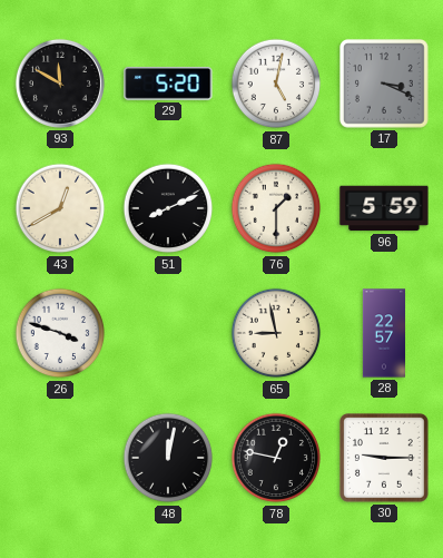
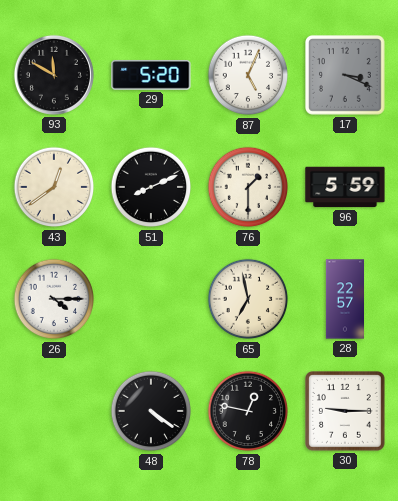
87: 5:02 -> 5:04 (248, 75)
43: 12:40 -> 12:39 (54, 187)
26: 3:48 -> 4:15 (54, 299)
65: 8:58 -> 6:58 (248, 299)
48: 12:02 -> 4:21 (151, 411)
